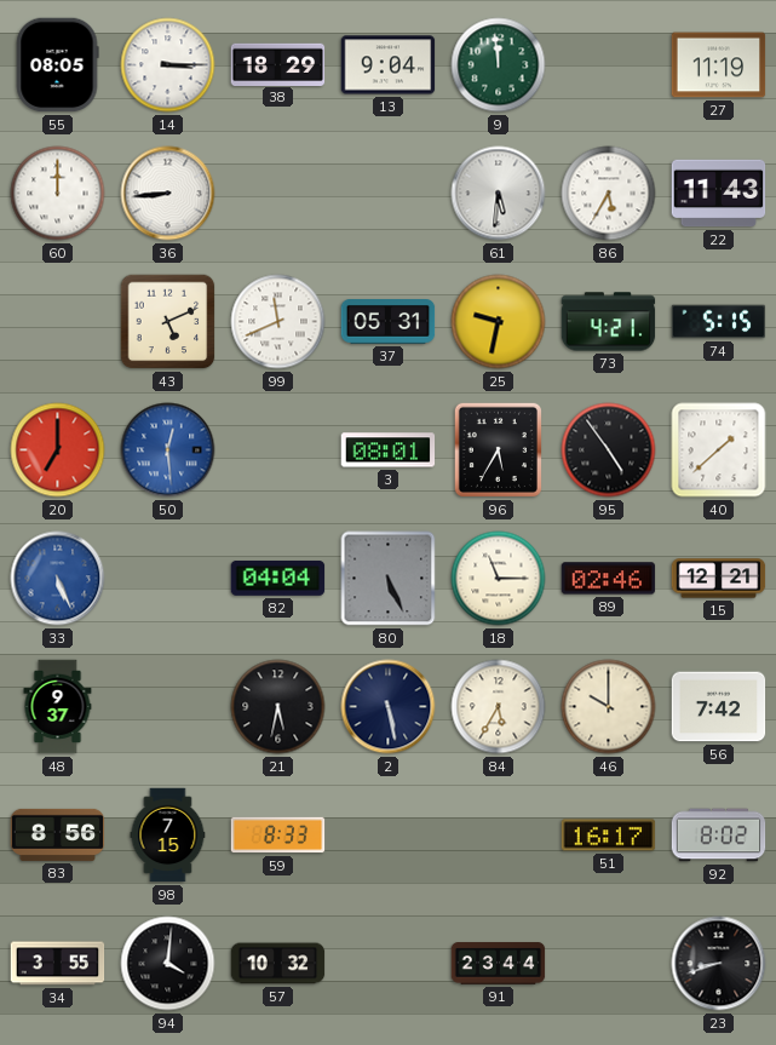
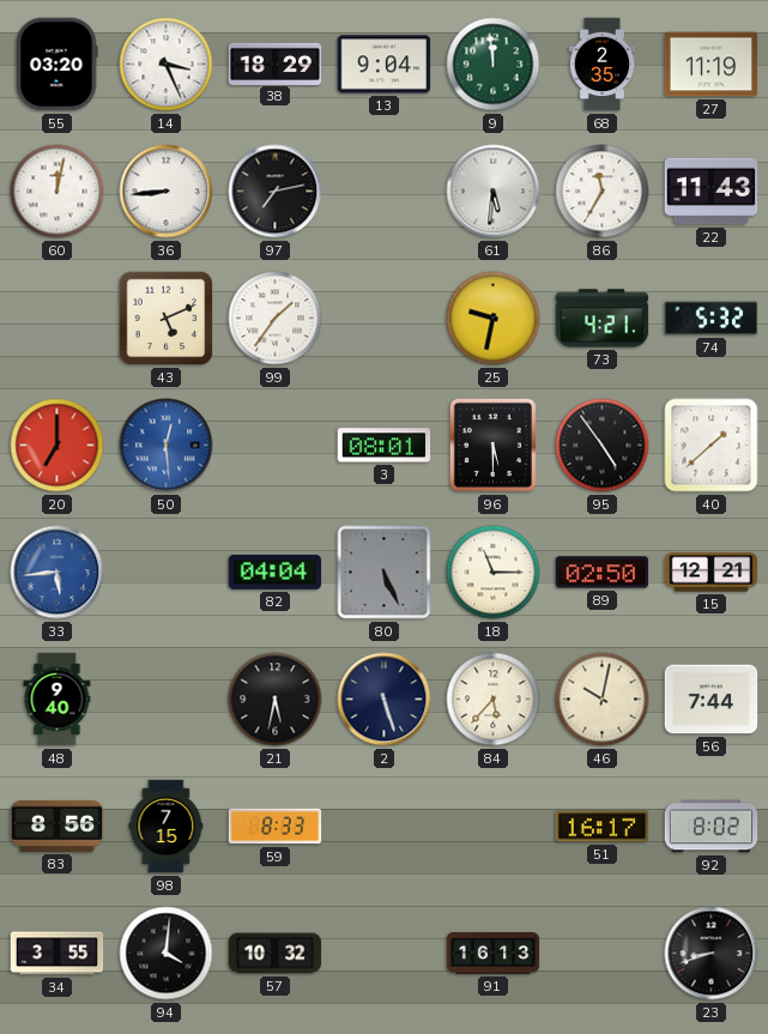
55: 08:05 -> 03:20 (56, 65)
14: 3:15 -> 3:26 (167, 65)
68: none -> 2:35 (603, 65)
60: 12:00 -> 12:02 (58, 192)
97: none -> 7:13 (276, 192)
86: 5:35 -> 11:35 (603, 192)
99: 11:41 -> 1:36 (276, 319)
37: 05:31 -> none (389, 322)
74: 5:15 -> 5:32 (712, 319)
96: 5:35 -> 5:30 (492, 445)
33: 5:26 -> 5:44 (58, 573)
89: 02:46 -> 02:50 (603, 573)
48: 9:37 -> 9:40 (58, 700)
2: 5:28 -> 5:27 (385, 700)
84: 5:35 -> 5:37 (494, 700)
46: 10:00 -> 10:02 (603, 700)
56: 7:42 -> 7:44 (712, 700)
91: 23:44 -> 16:13 (494, 954)
